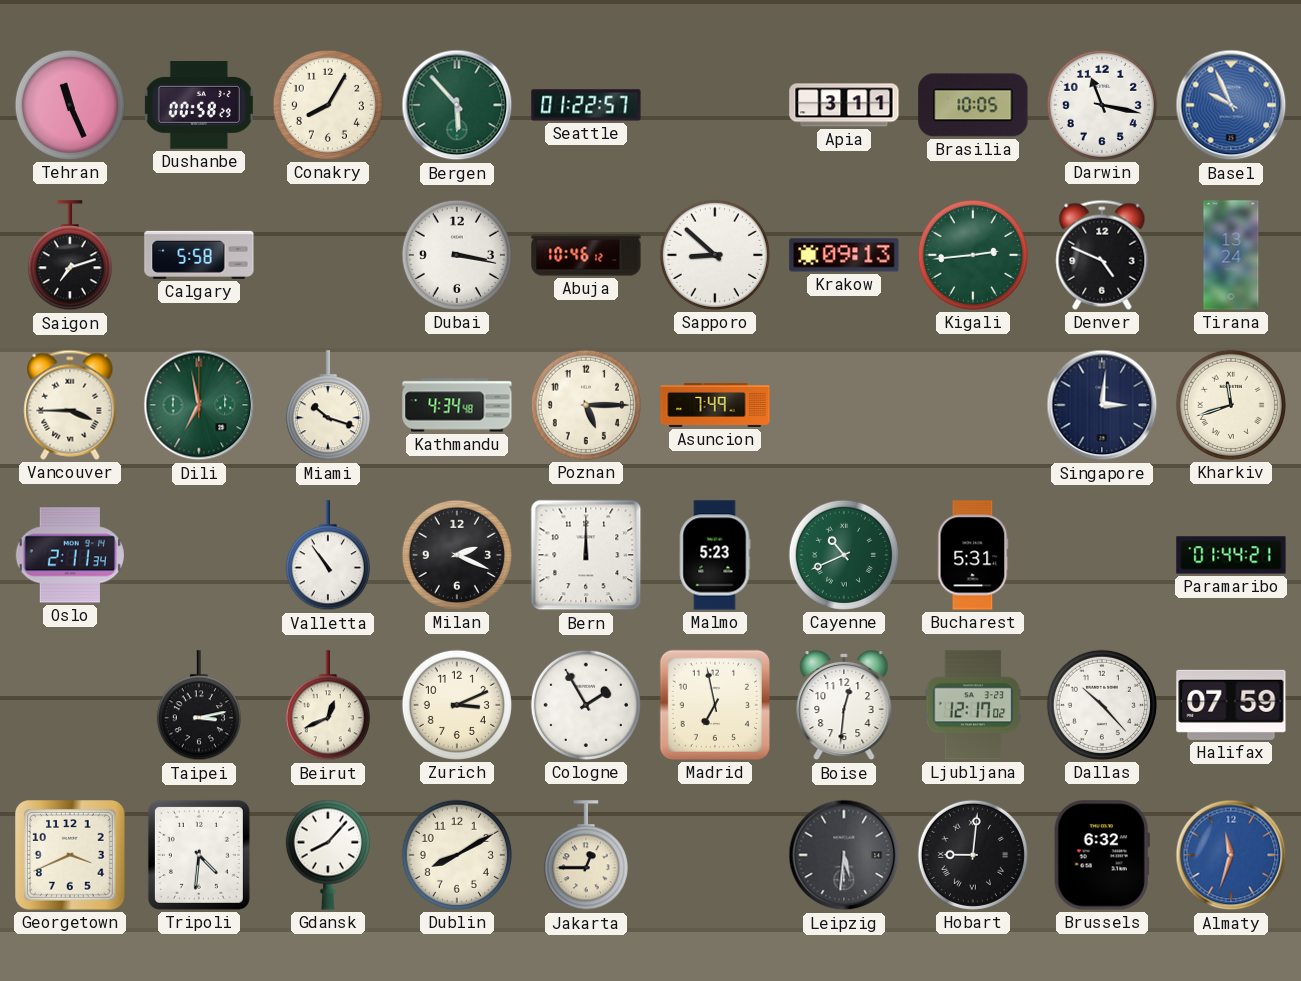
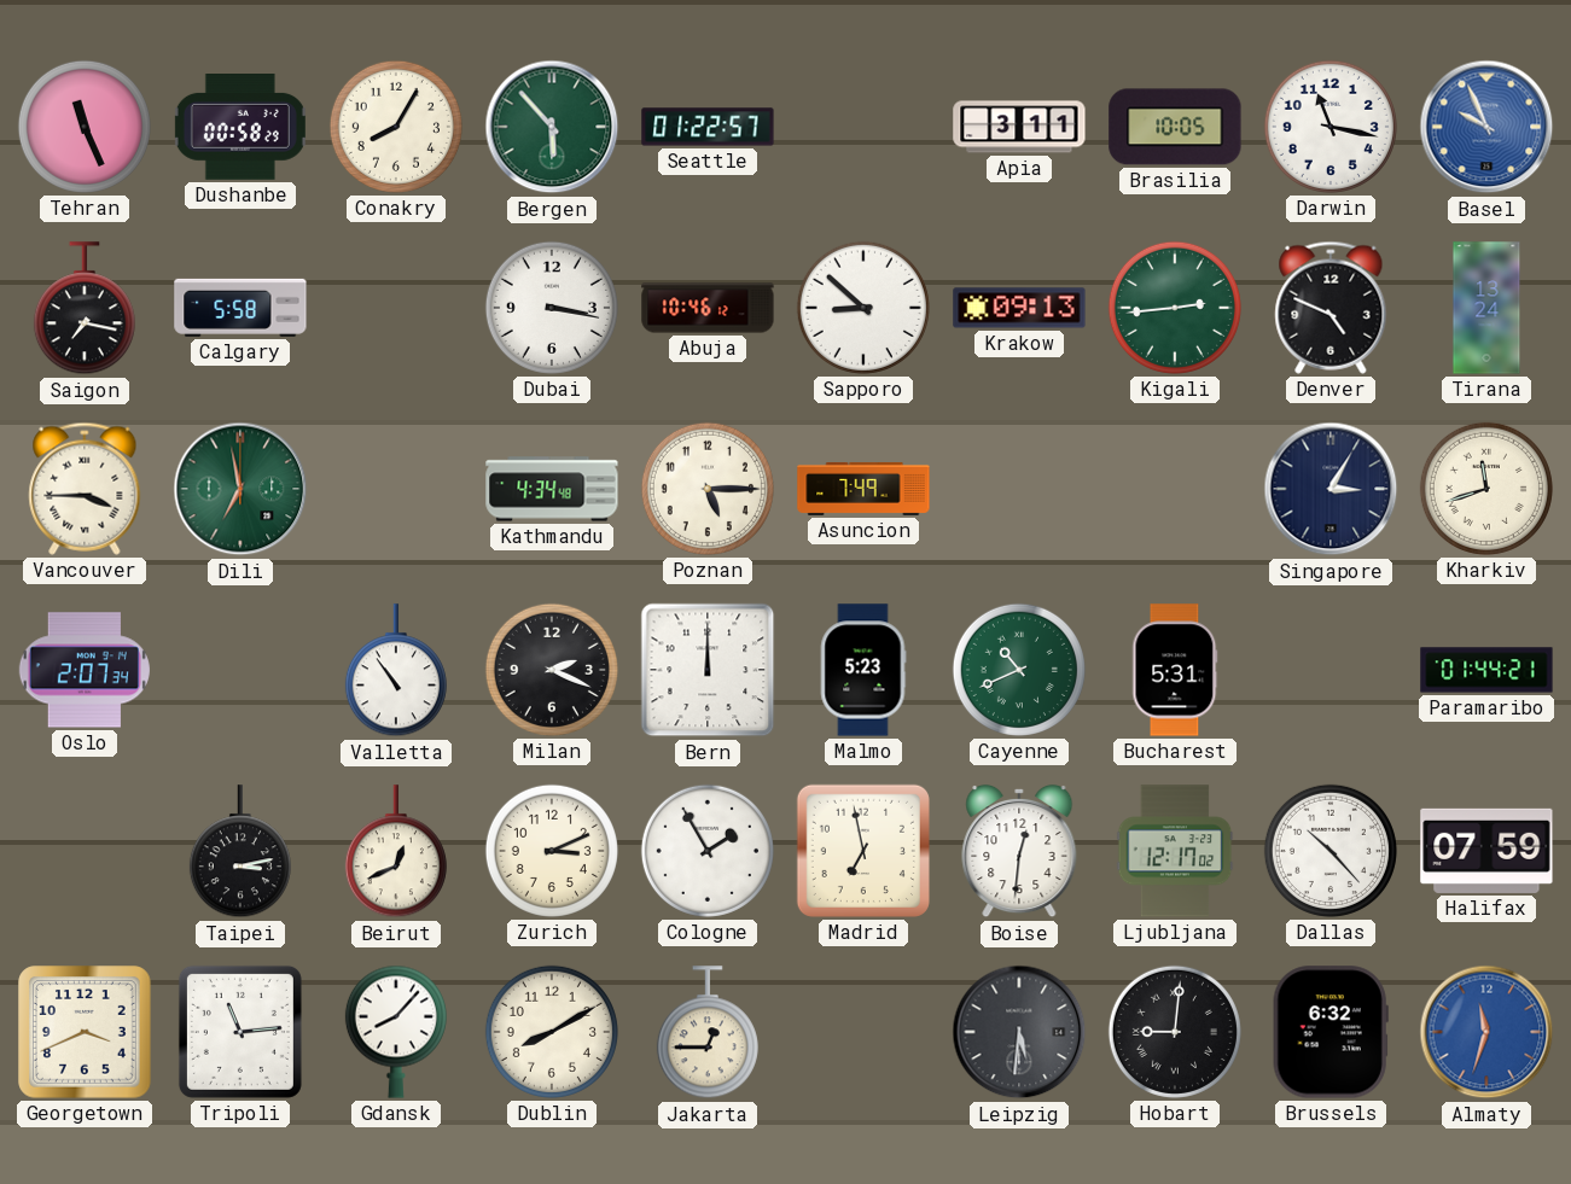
Saigon: 7:12 -> 7:17 (85, 309)
Miami: 10:18 -> none (328, 406)
Singapore: 3:01 -> 3:05 (1331, 489)
Oslo: 2:11 -> 2:07 (85, 670)
Tripoli: 4:31 -> 11:14 (240, 1032)
